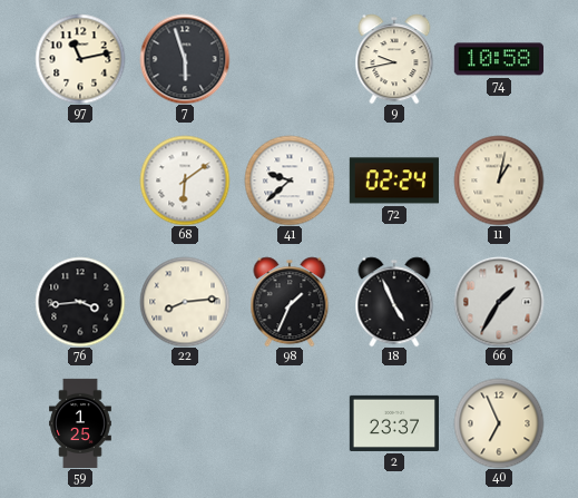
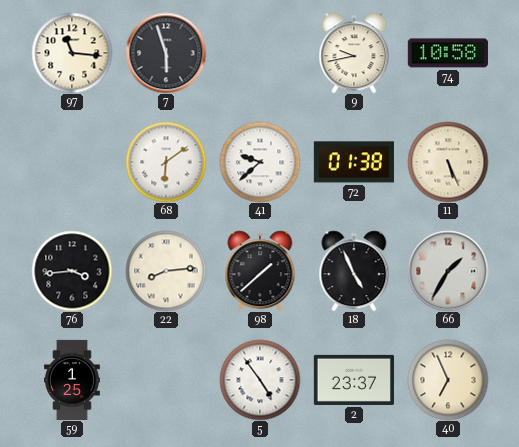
97: 11:13 -> 11:16 (72, 53)
72: 02:24 -> 01:38 (354, 162)
11: 1:02 -> 5:26 (448, 162)
98: 1:34 -> 1:38 (260, 271)
5: none -> 4:54 (260, 380)
